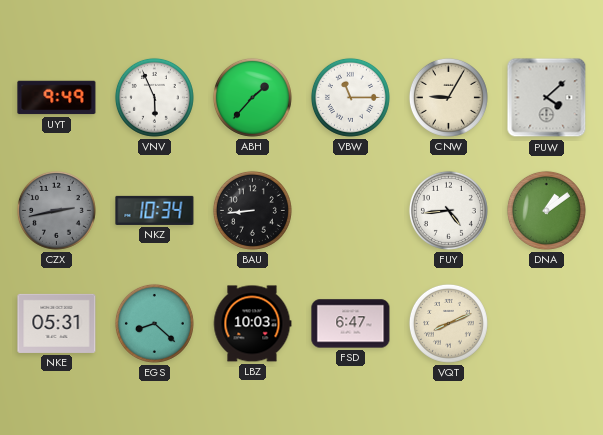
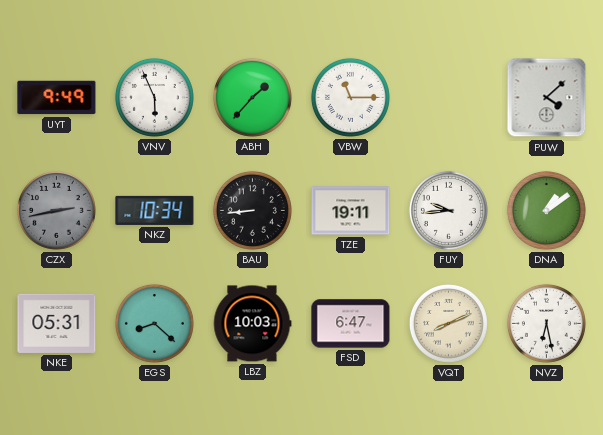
CNW: 9:05 -> none (448, 97)
TZE: none -> 19:11 (351, 211)
FUY: 4:44 -> 9:44 (448, 210)
NVZ: none -> 6:28 (546, 323)
